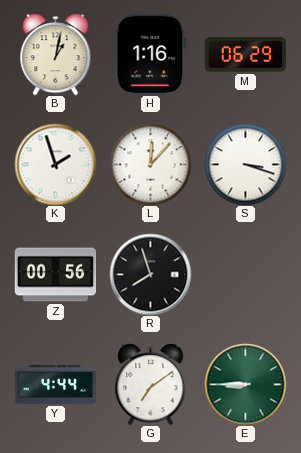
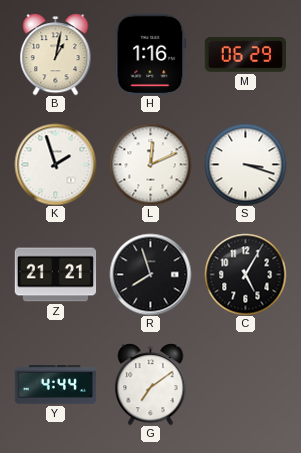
L: 12:07 -> 12:11 (150, 164)
Z: 00:56 -> 21:21 (55, 275)
C: none -> 5:05 (245, 274)
E: 8:45 -> none (245, 384)
